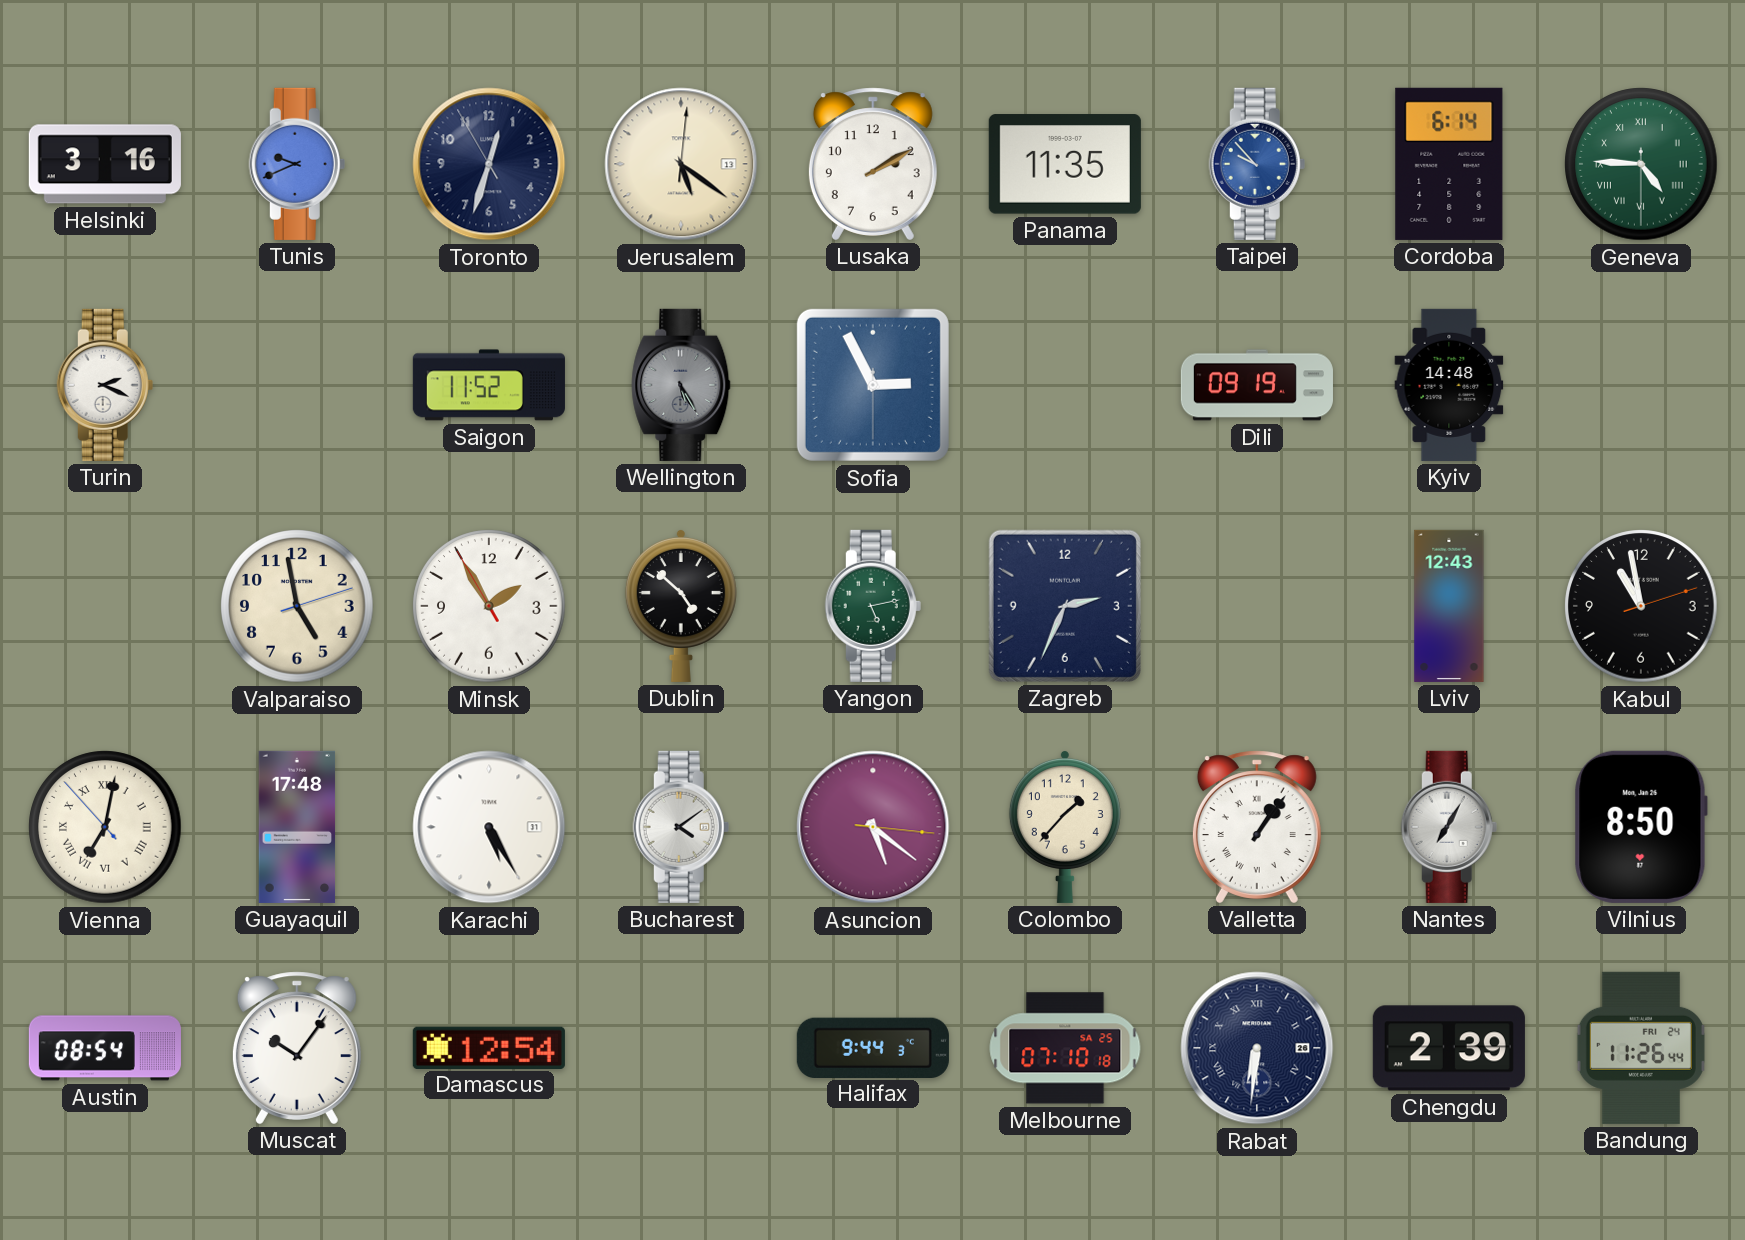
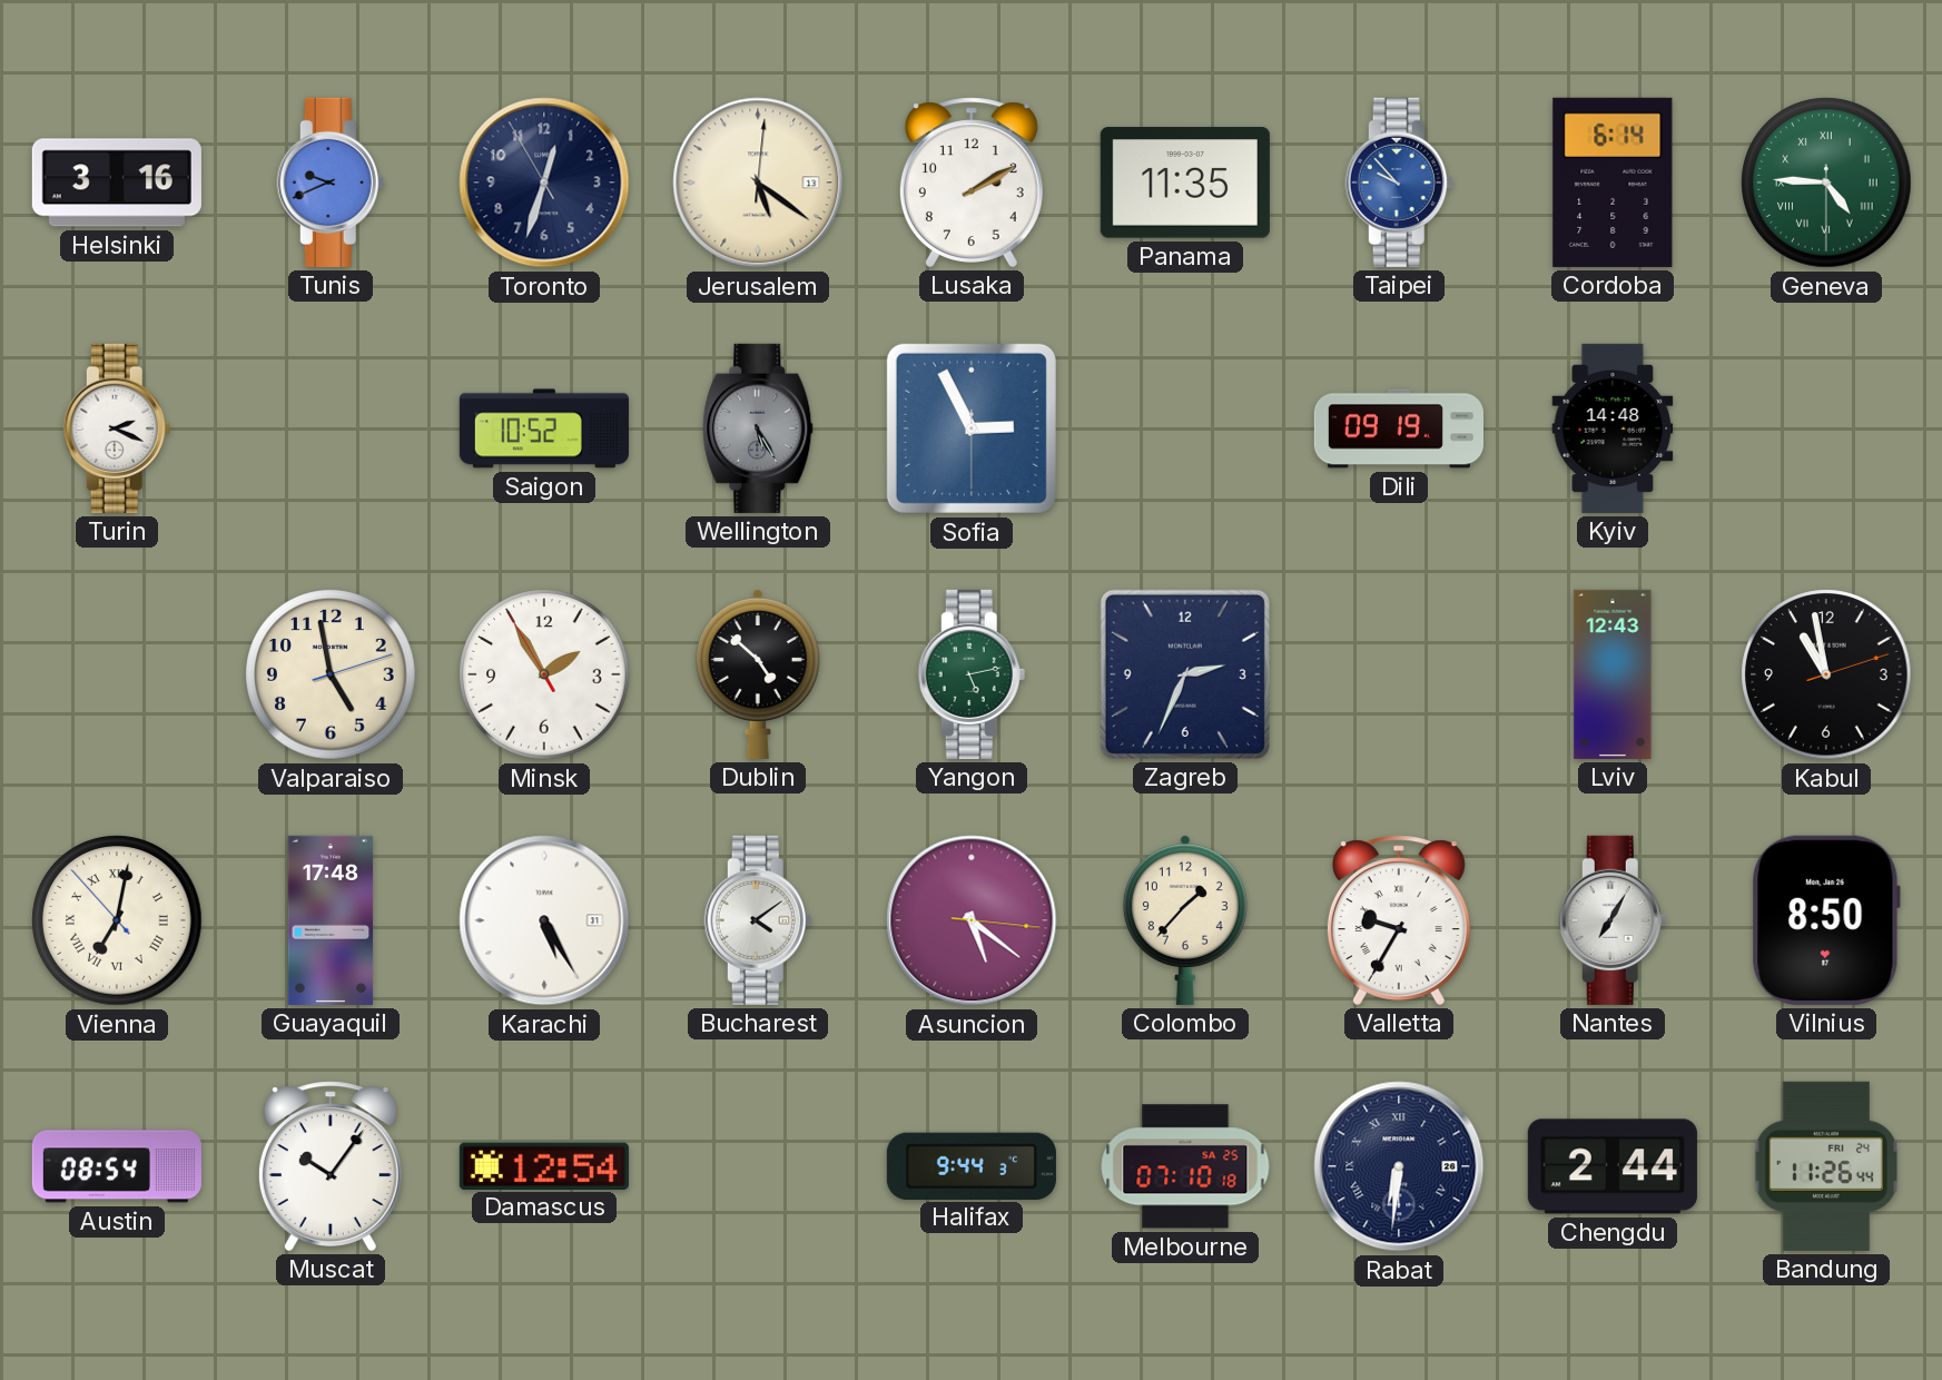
Saigon: 11:52 -> 10:52 (544, 428)
Valletta: 1:06 -> 9:35 (1399, 920)
Chengdu: 2:39 -> 2:44 (1613, 1166)
